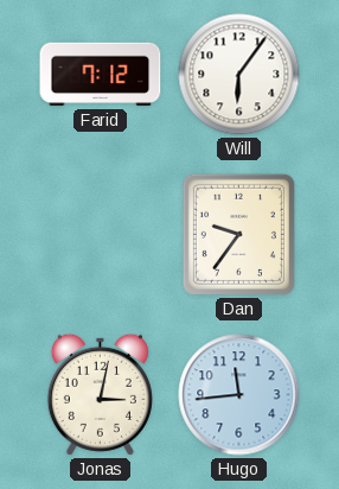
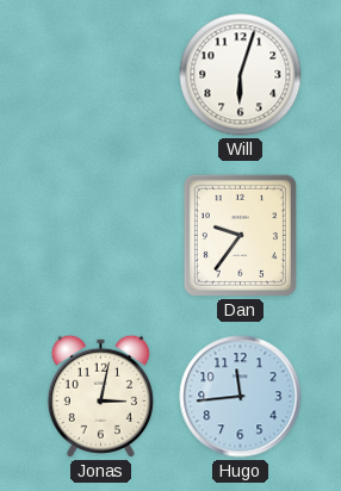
Farid: 7:12 -> none (101, 75)
Will: 6:06 -> 6:03 (241, 75)
